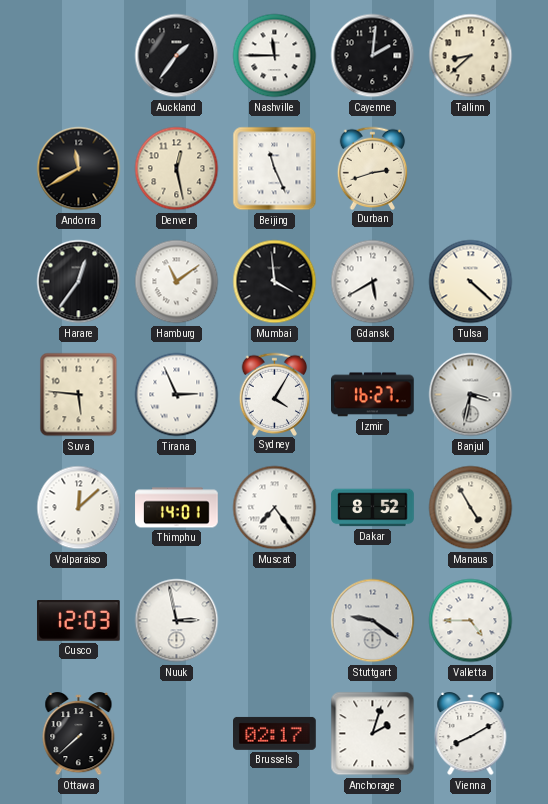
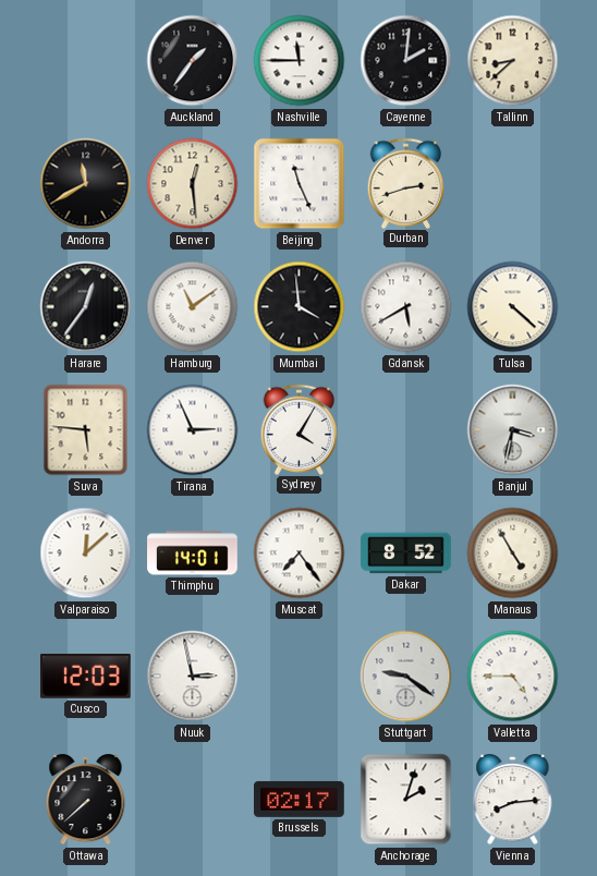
Denver: 12:28 -> 12:29 (193, 184)
Izmir: 16:27 -> none (373, 395)
Vienna: 8:10 -> 8:14 (513, 800)
